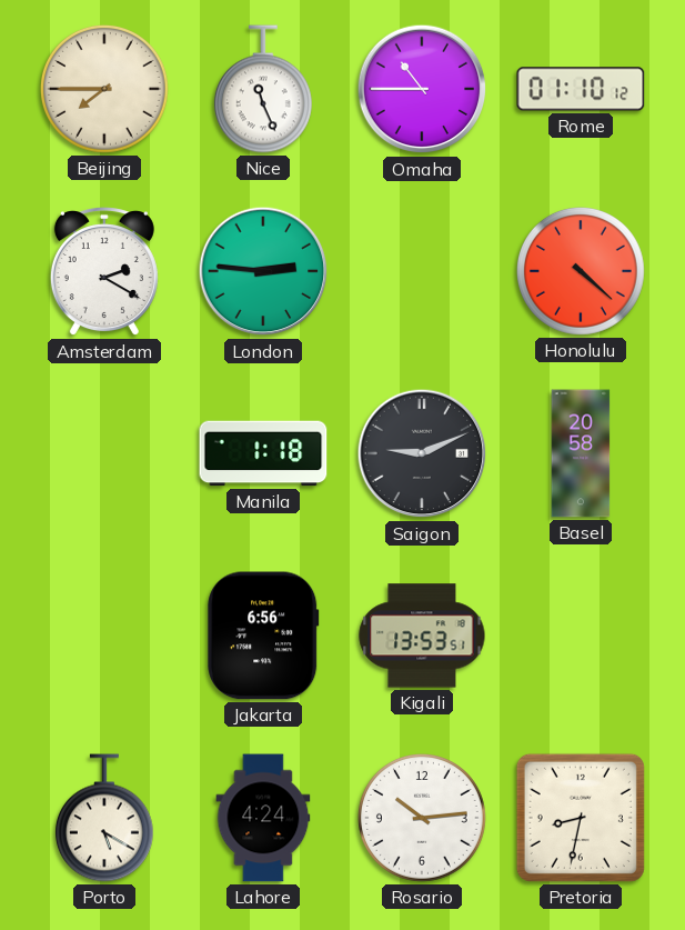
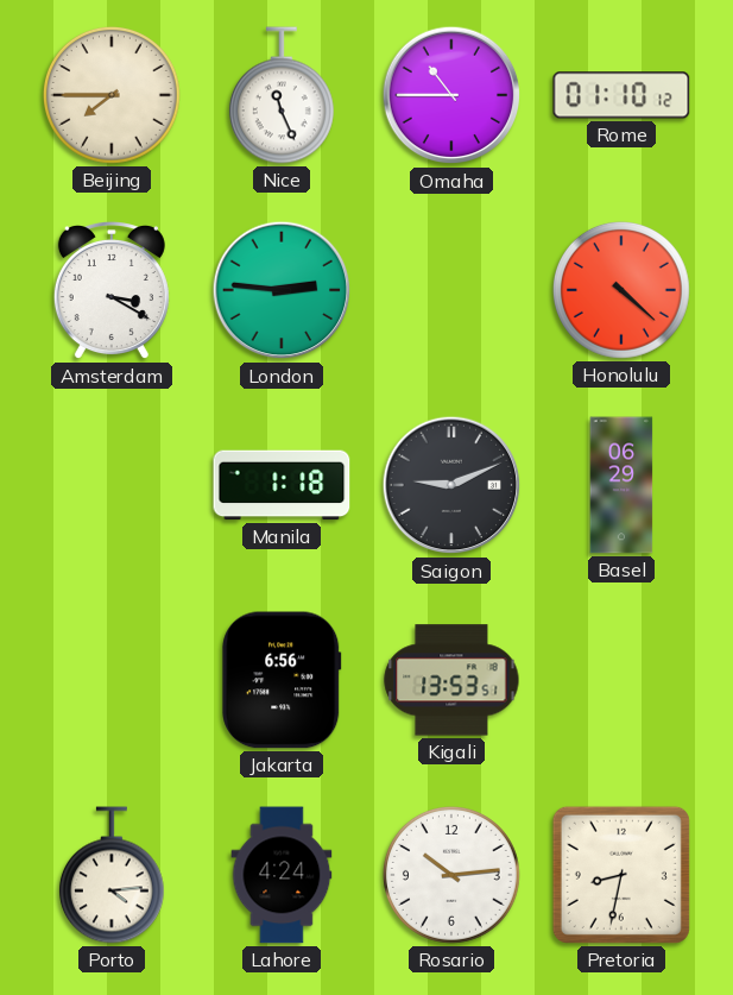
Amsterdam: 2:20 -> 3:20 (112, 291)
Basel: 20:58 -> 06:29 (621, 485)
Porto: 5:20 -> 4:14 (112, 875)
